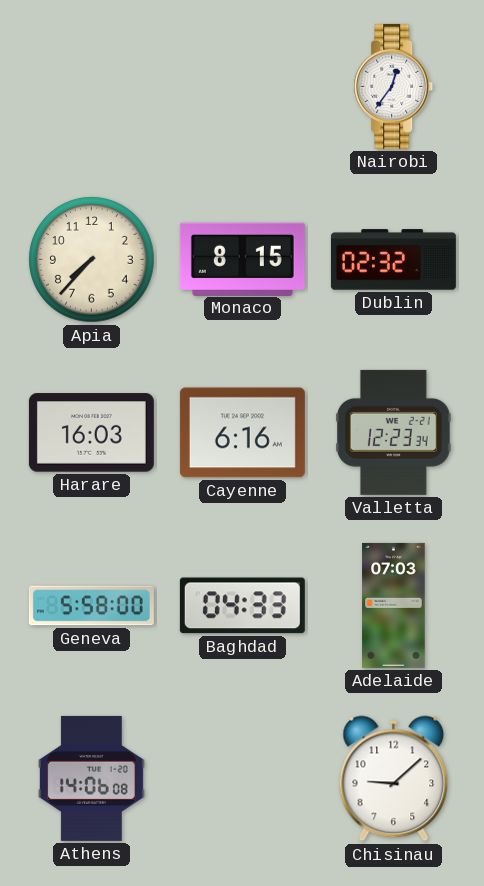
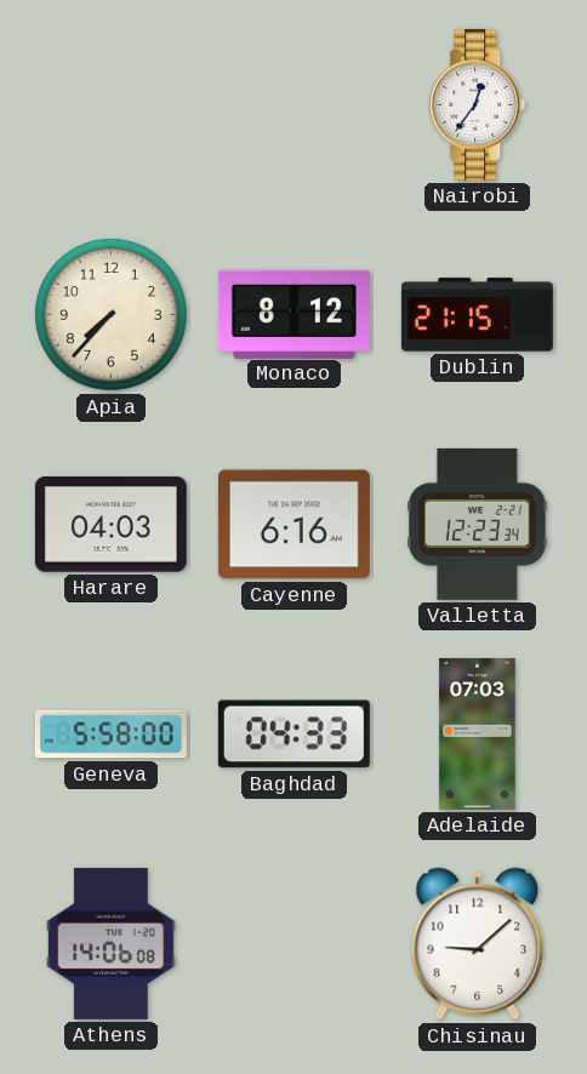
Monaco: 8:15 -> 8:12 (293, 314)
Dublin: 02:32 -> 21:15 (477, 315)
Harare: 16:03 -> 04:03 (110, 525)
